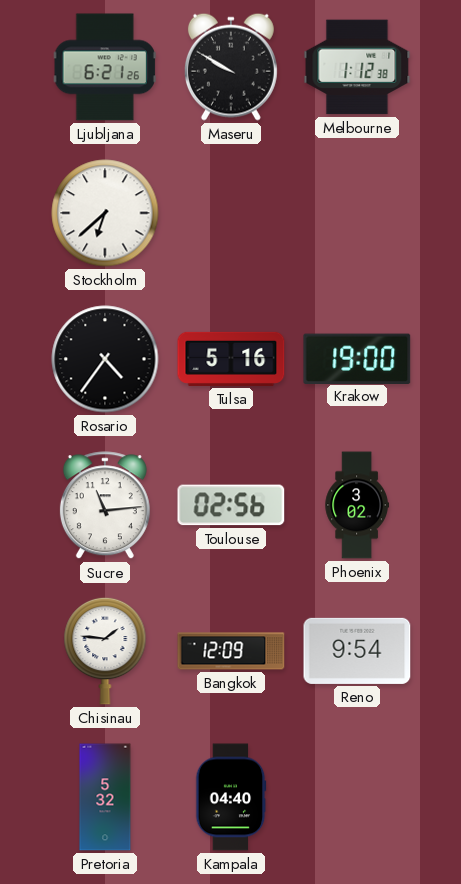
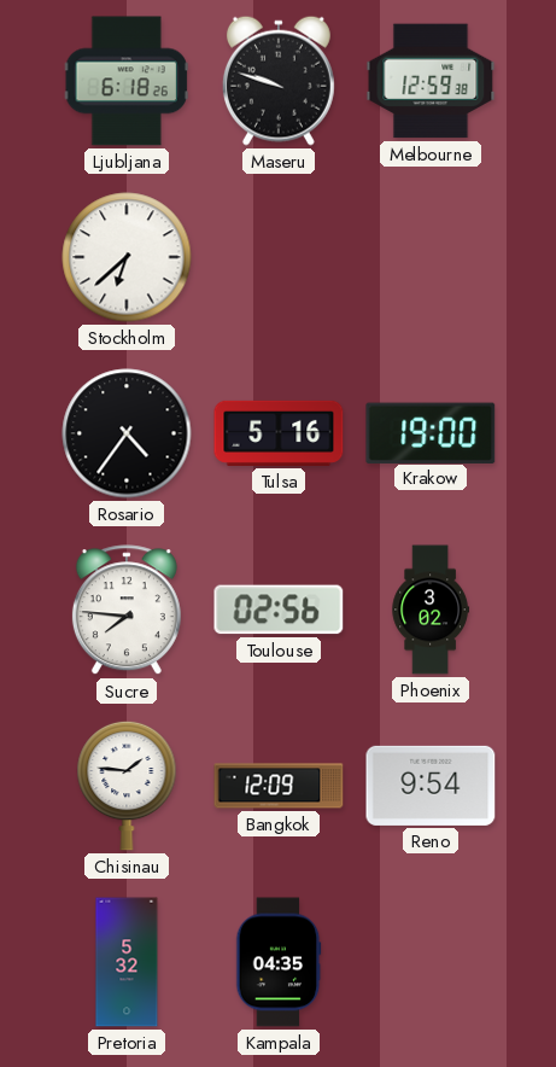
Ljubljana: 6:21 -> 6:18 (127, 81)
Maseru: 9:50 -> 9:48 (279, 81)
Melbourne: 1:12 -> 12:59 (431, 81)
Sucre: 11:14 -> 7:46 (127, 611)
Kampala: 04:40 -> 04:35 (279, 962)
